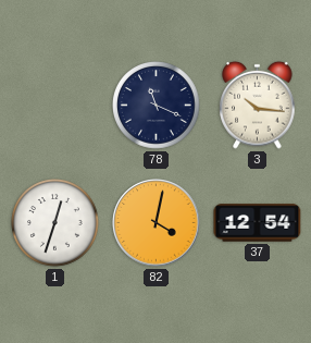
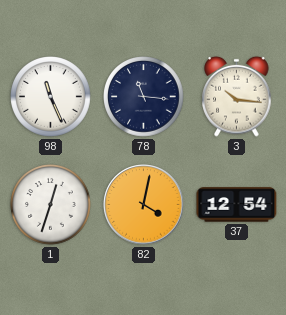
98: none -> 11:26 (51, 97)
78: 11:19 -> 11:16 (144, 97)
